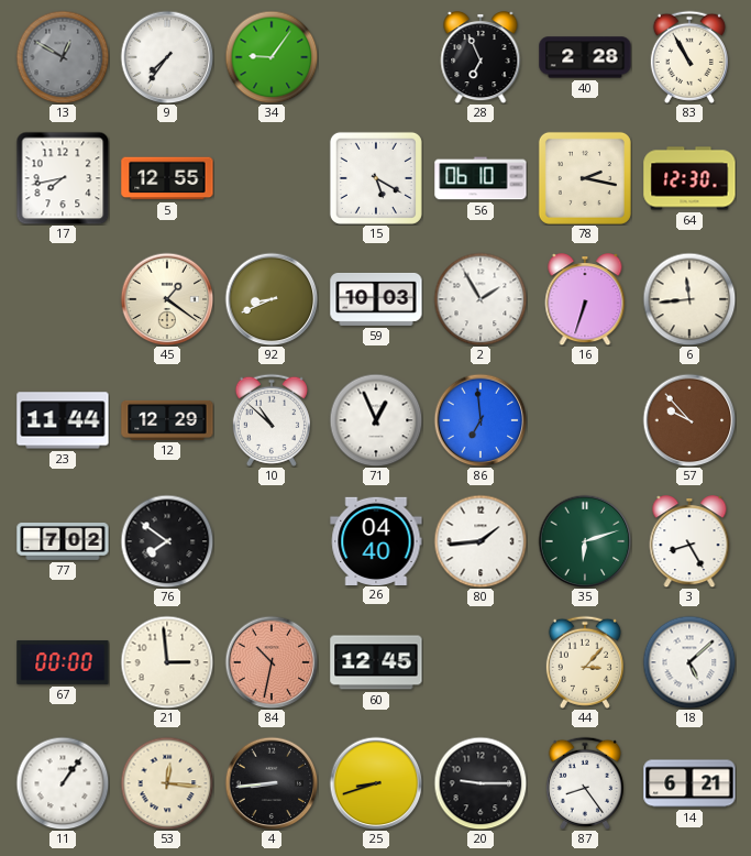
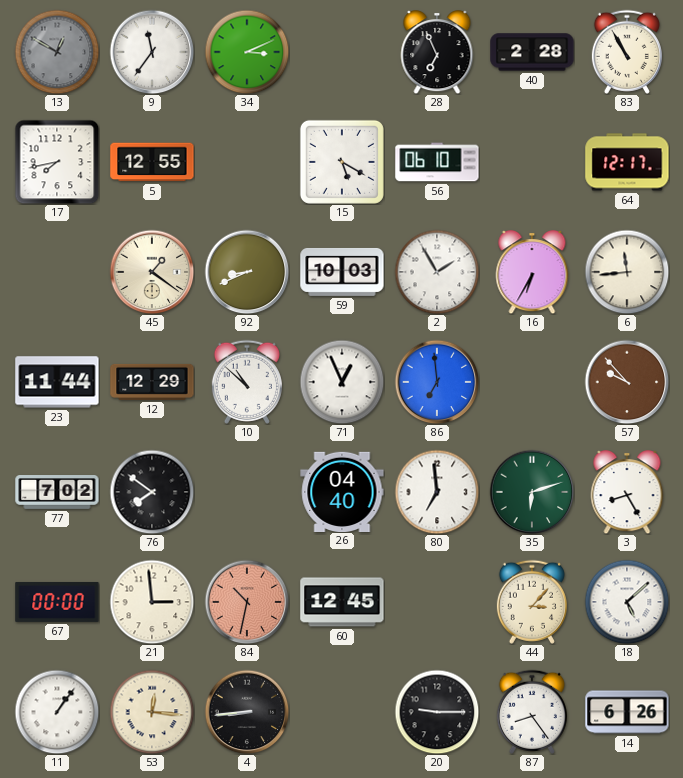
9: 7:36 -> 11:36 (152, 52)
34: 9:06 -> 3:11 (247, 52)
78: 2:17 -> none (585, 178)
64: 12:30 -> 12:17 (627, 162)
16: 6:33 -> 6:35 (532, 272)
80: 1:44 -> 6:59 (437, 492)
25: 8:42 -> none (376, 783)
14: 6:21 -> 6:26 (627, 712)
